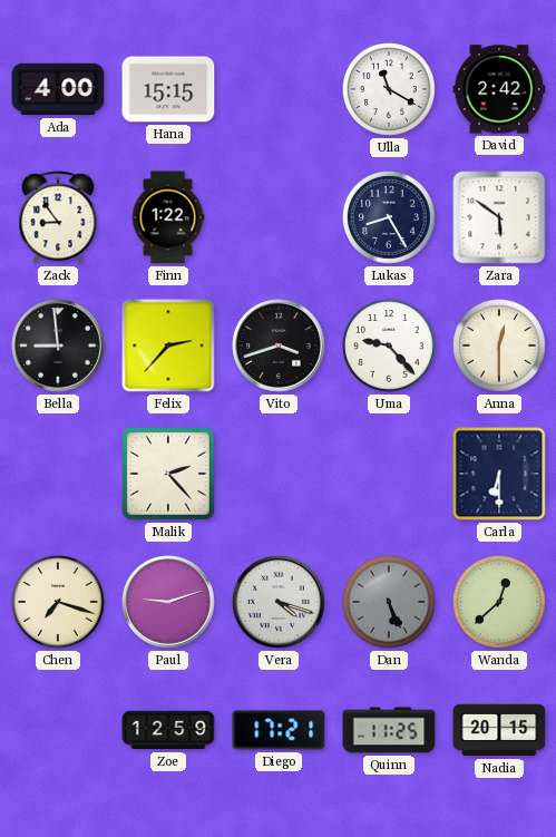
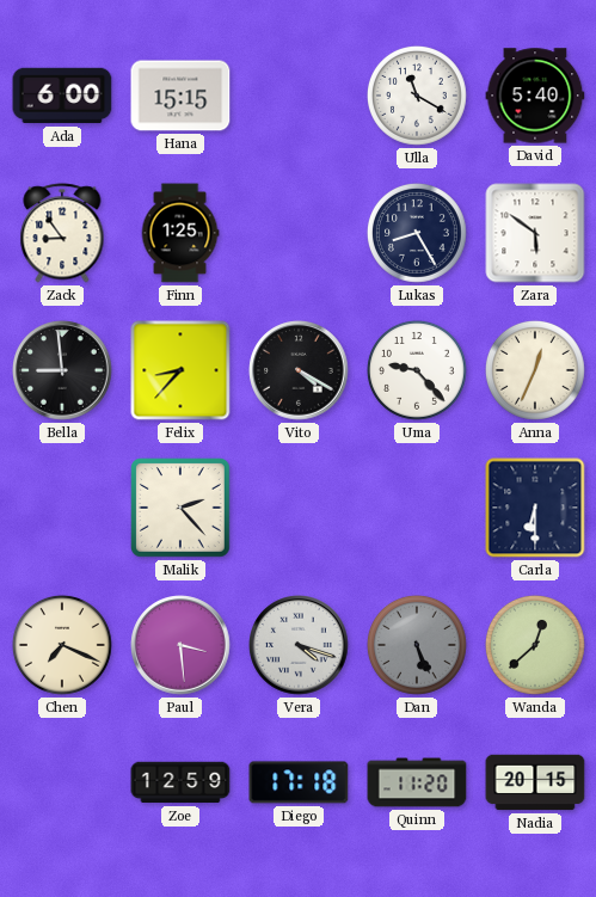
Ada: 4:00 -> 6:00 (62, 96)
David: 2:42 -> 5:40 (535, 96)
Finn: 1:22 -> 1:25 (180, 233)
Felix: 2:37 -> 8:37 (180, 370)
Vito: 3:42 -> 4:20 (299, 370)
Anna: 12:30 -> 12:34 (536, 370)
Chen: 7:18 -> 7:19 (63, 645)
Paul: 9:12 -> 3:29 (180, 645)
Diego: 17:21 -> 17:18 (299, 782)
Quinn: 11:25 -> 11:20 (417, 782)
